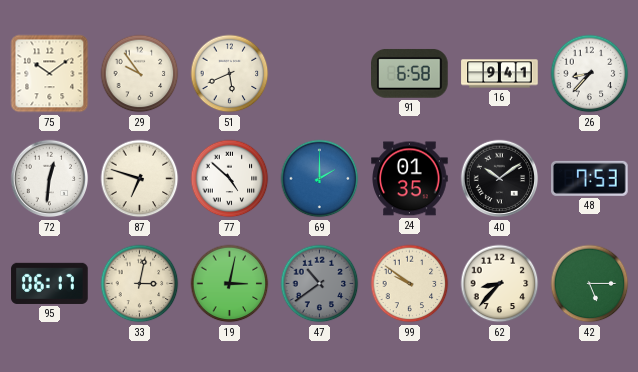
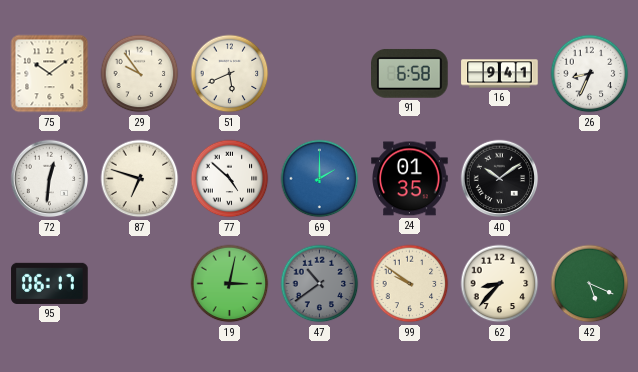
26: 8:37 -> 8:34 (590, 74)
48: 7:53 -> none (590, 178)
33: 3:02 -> none (140, 284)
42: 5:15 -> 5:19 (590, 284)
